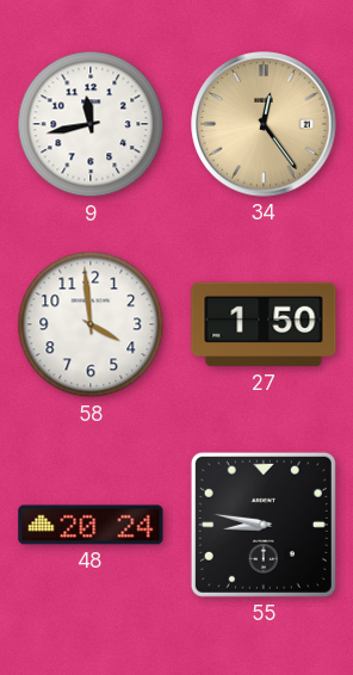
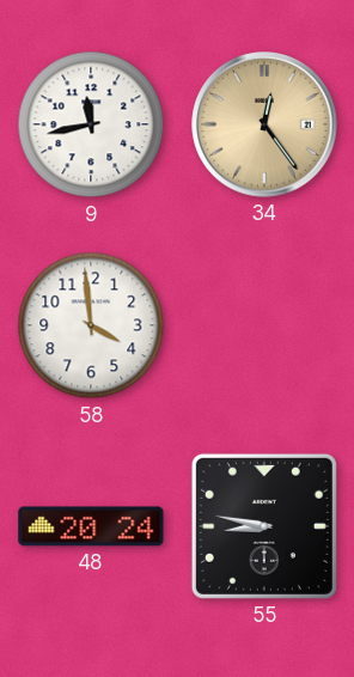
27: 1:50 -> none (264, 324)
